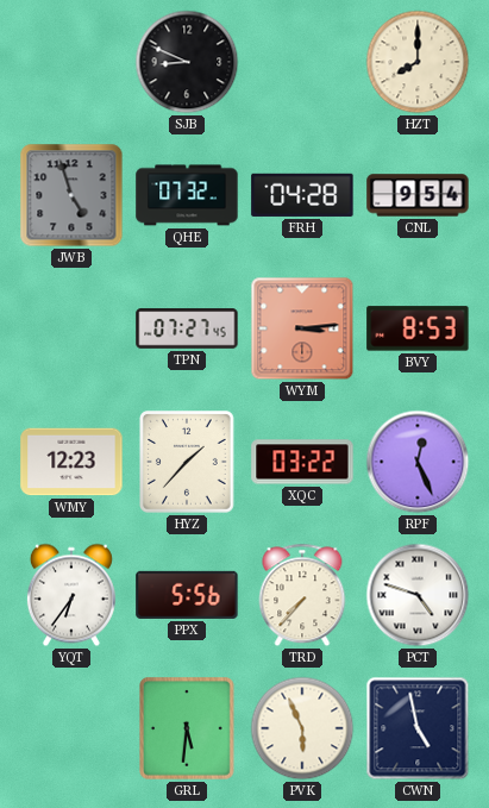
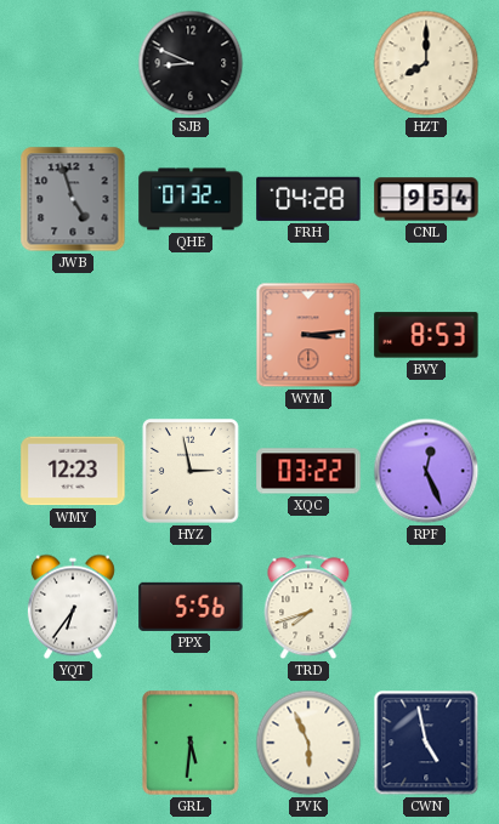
TPN: 07:27 -> none (187, 328)
HYZ: 1:37 -> 2:58 (192, 472)
TRD: 7:37 -> 7:42 (308, 607)
PCT: 4:48 -> none (418, 595)
